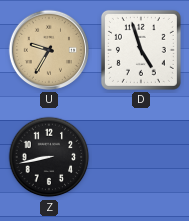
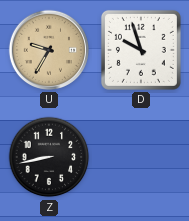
D: 4:57 -> 9:57 (141, 50)
